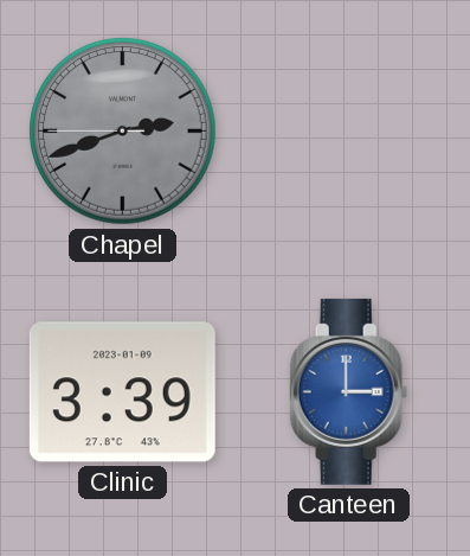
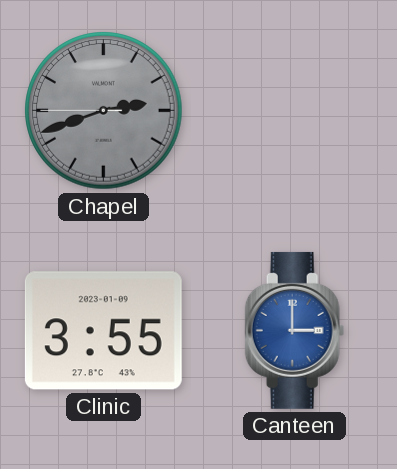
Clinic: 3:39 -> 3:55 (103, 331)
